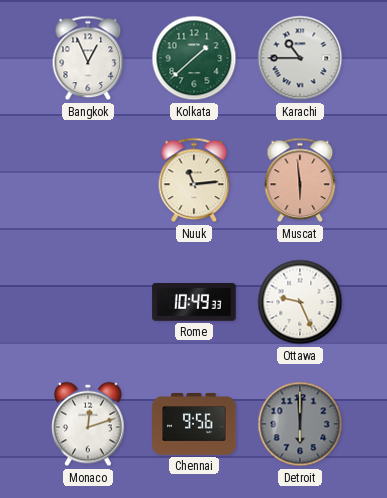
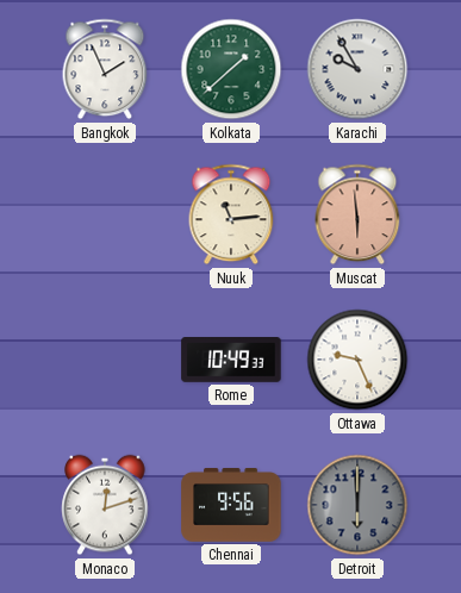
Bangkok: 12:56 -> 1:56 (105, 69)
Karachi: 10:45 -> 9:55 (357, 69)
